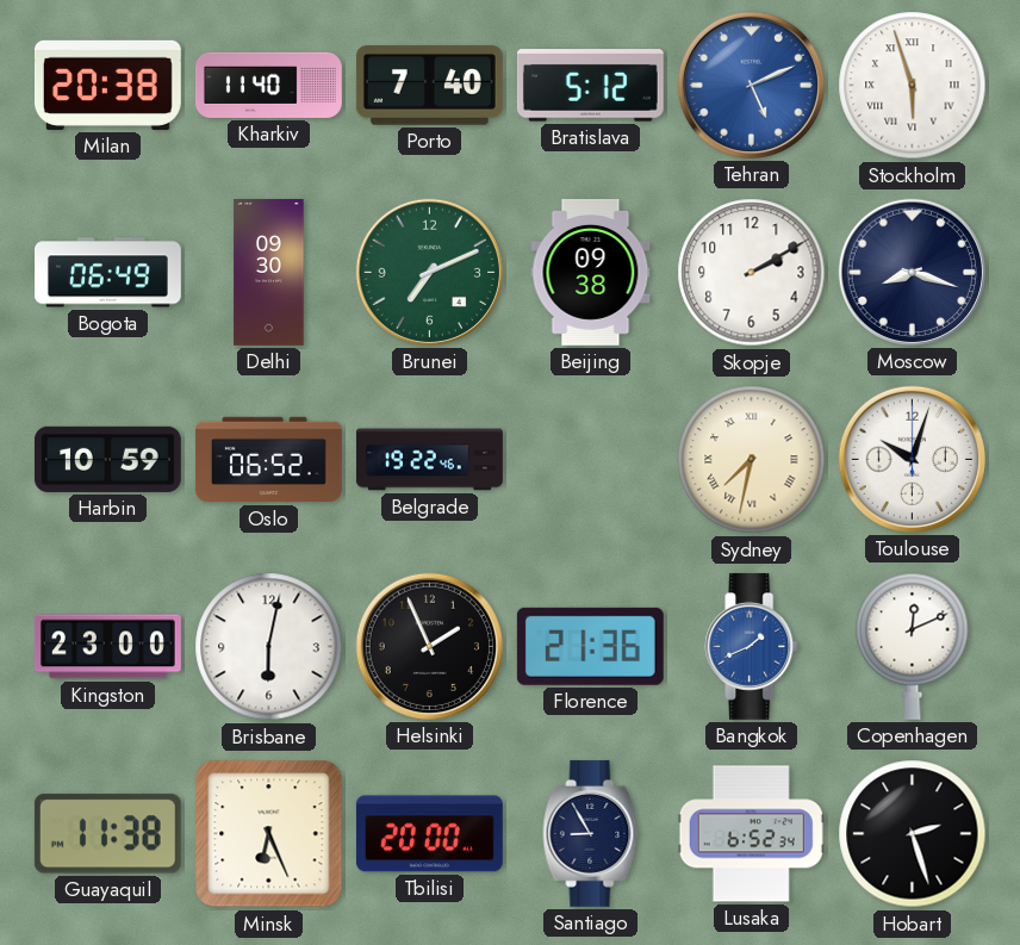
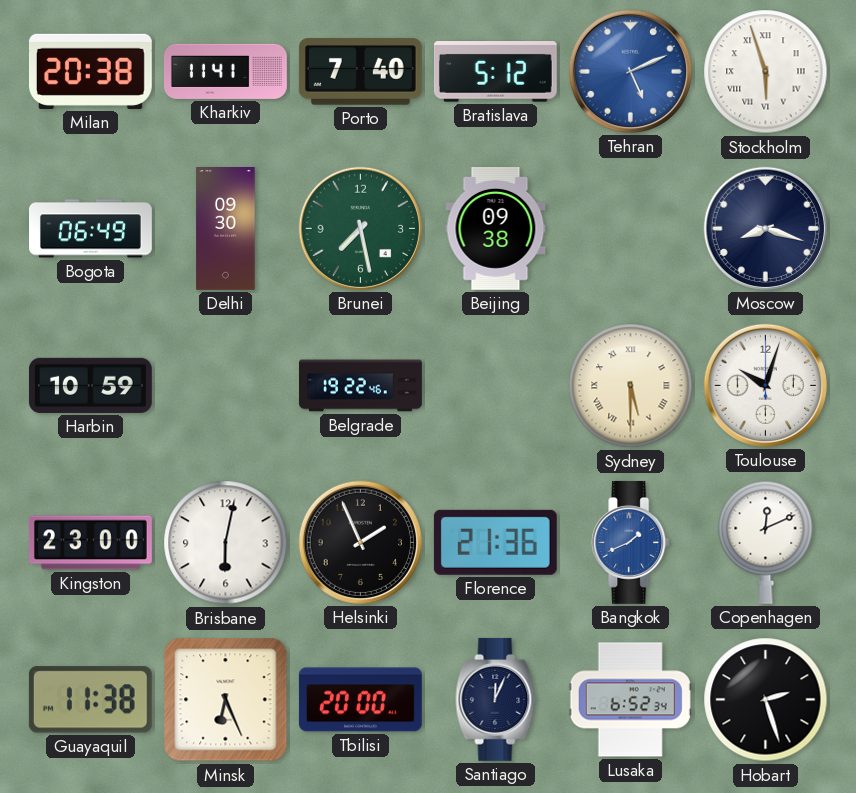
Kharkiv: 11:40 -> 11:41 (225, 71)
Brunei: 7:11 -> 7:28 (360, 228)
Skopje: 2:10 -> none (752, 273)
Oslo: 06:52 -> none (268, 460)
Sydney: 7:32 -> 5:30 (631, 386)
Santiago: 8:55 -> 12:04 (496, 699)
